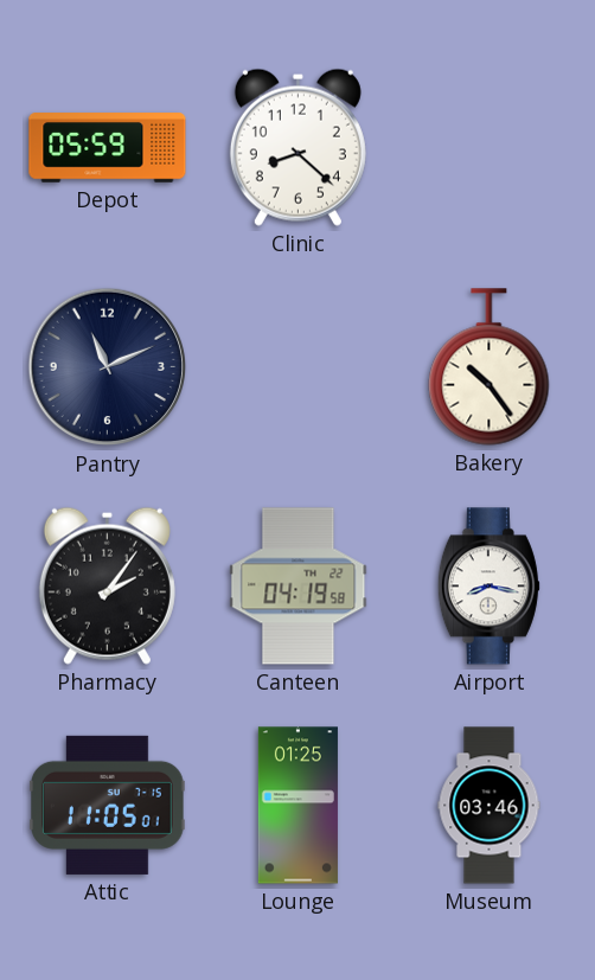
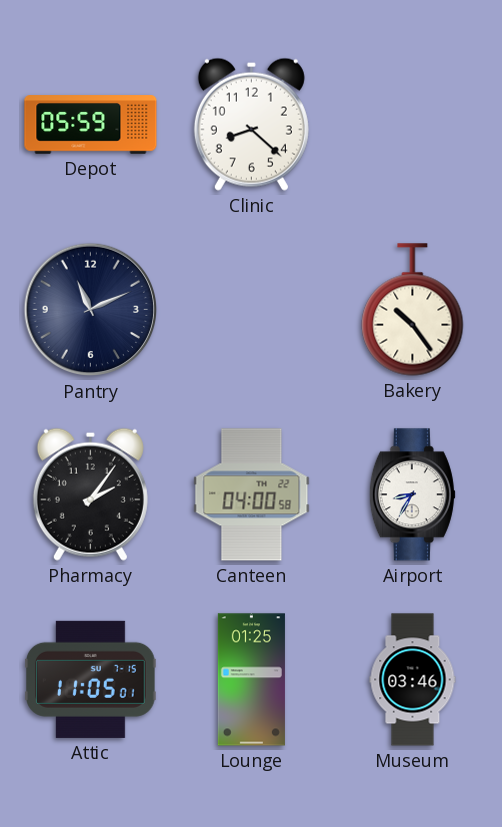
Canteen: 04:19 -> 04:00 (252, 495)
Airport: 8:17 -> 8:35 (412, 495)
